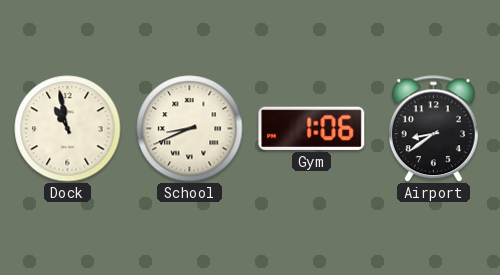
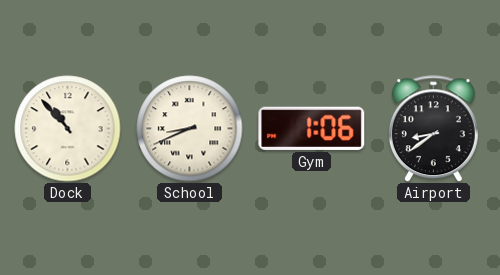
Dock: 10:58 -> 10:53 (68, 129)
